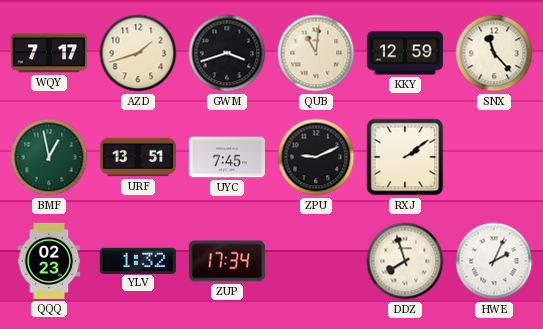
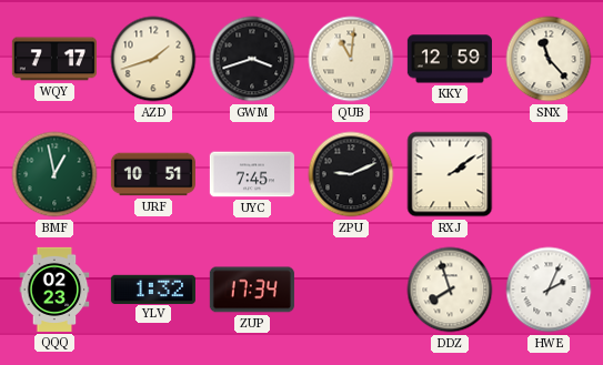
URF: 13:51 -> 10:51 (153, 174)
